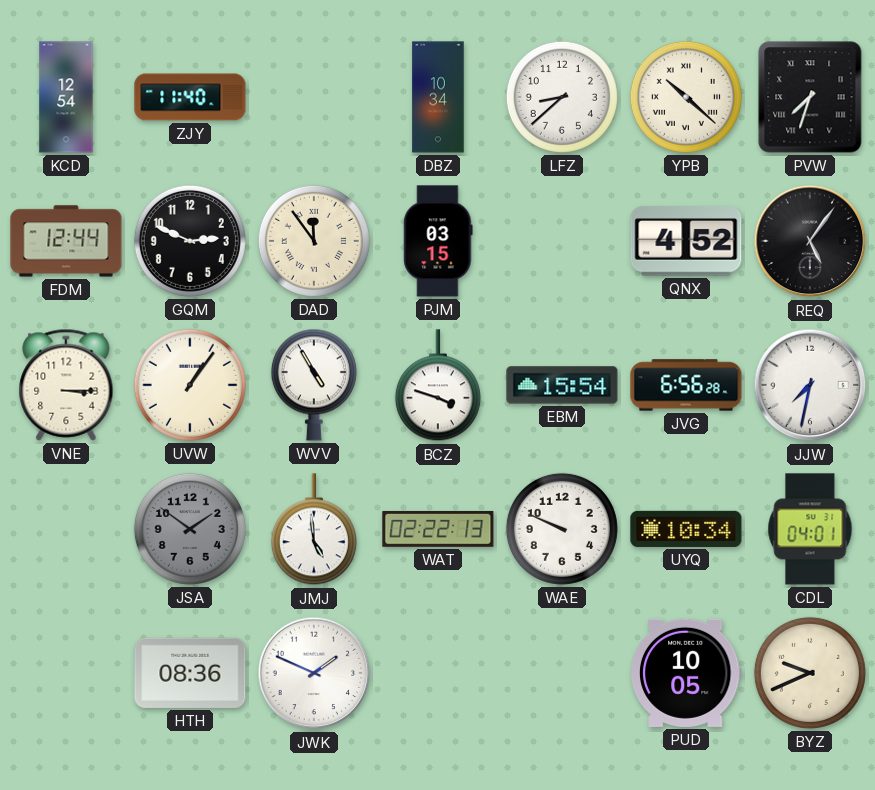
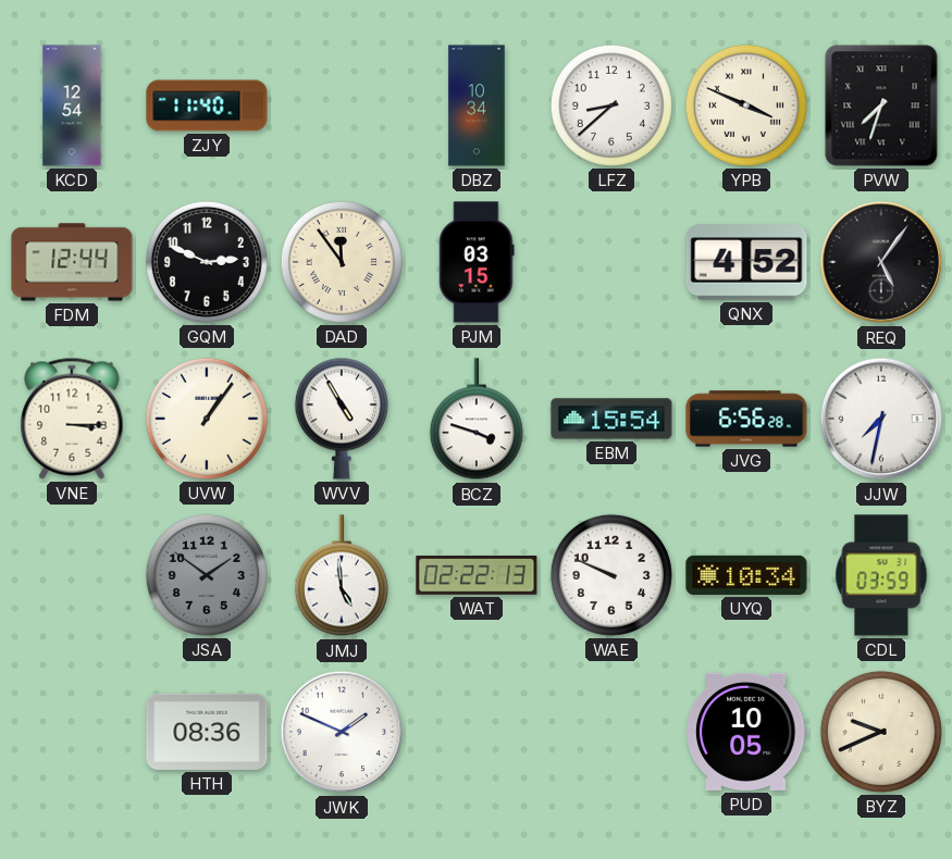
YPB: 10:22 -> 3:49 (746, 105)
CDL: 04:01 -> 03:59 (881, 575)
